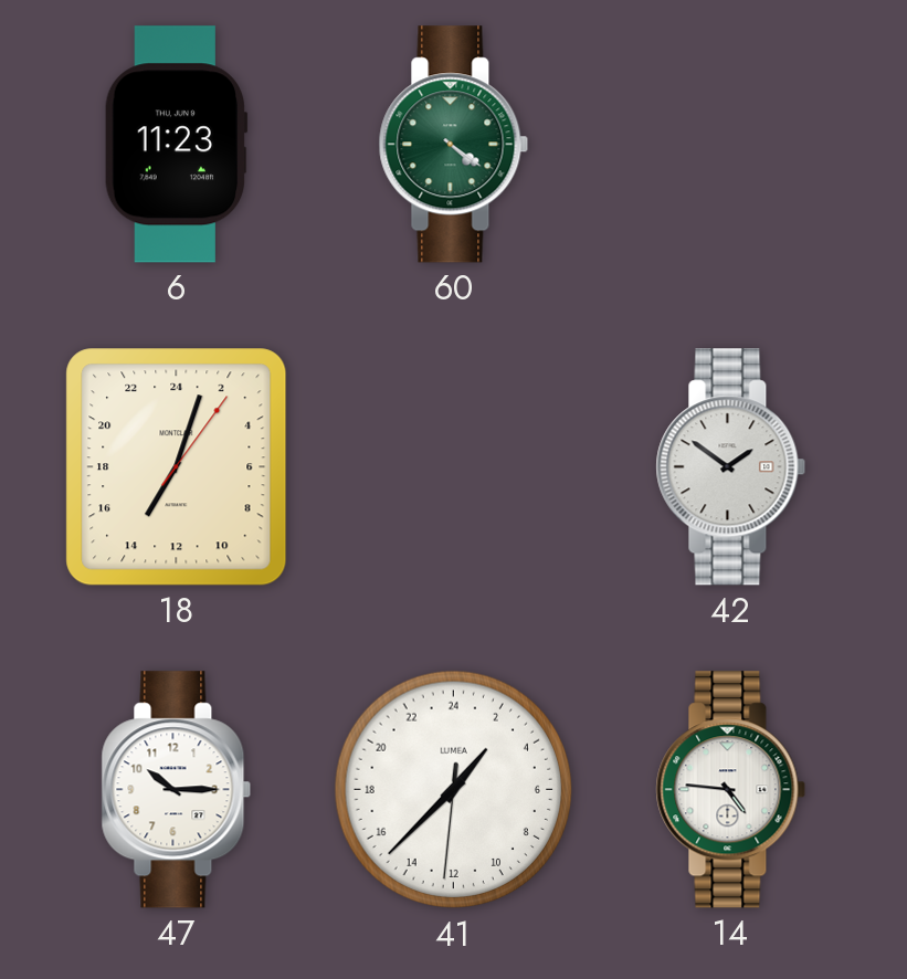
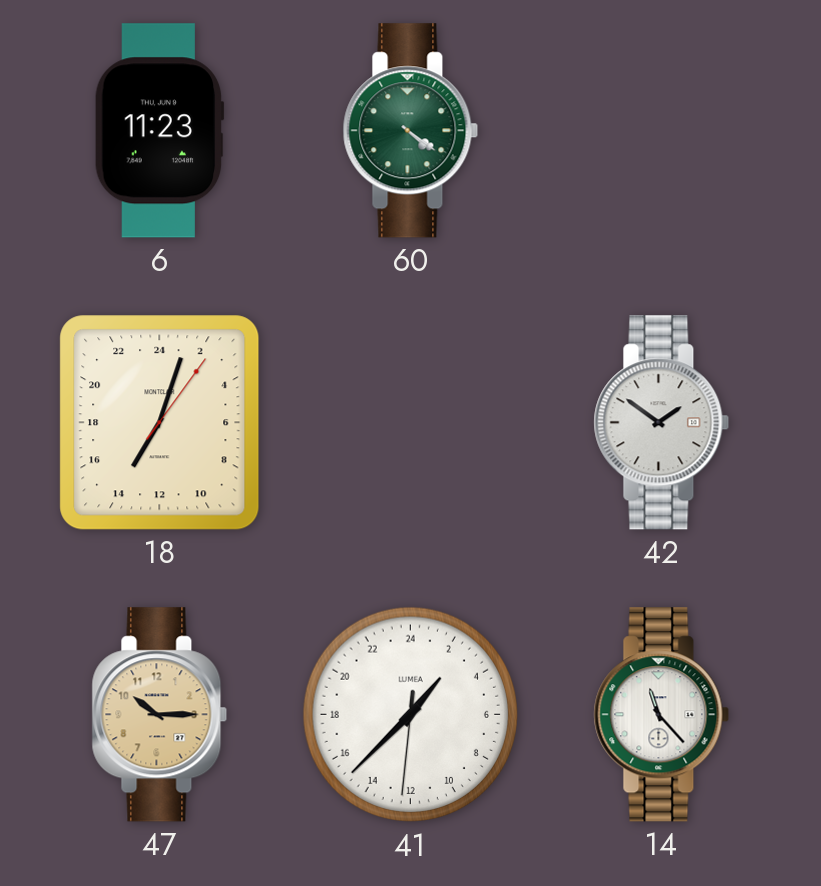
47 dial: white -> champagne (160, 715)
14: 4:46 -> 11:23 (662, 715)
